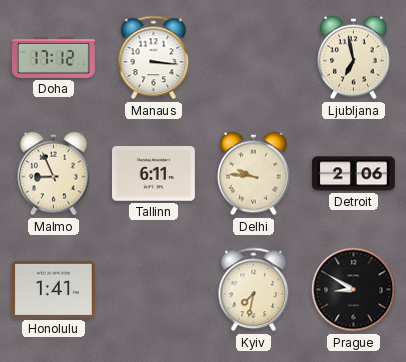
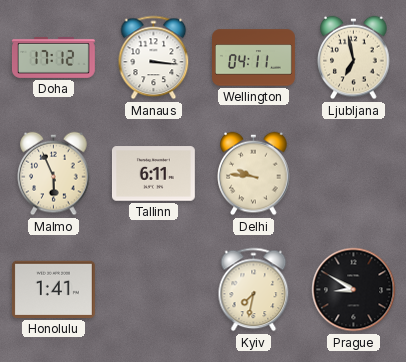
Wellington: none -> 04:11 (254, 58)
Malmo: 8:56 -> 5:56 (54, 174)
Detroit: 2:06 -> none (353, 174)
